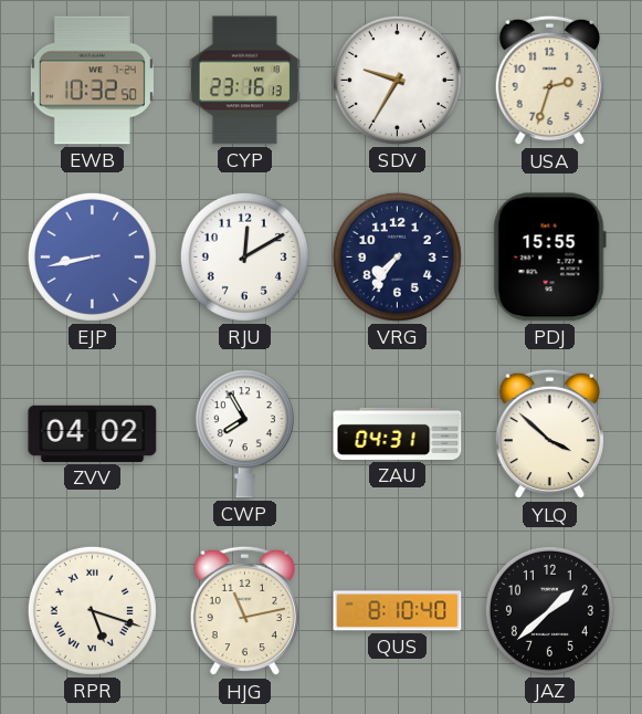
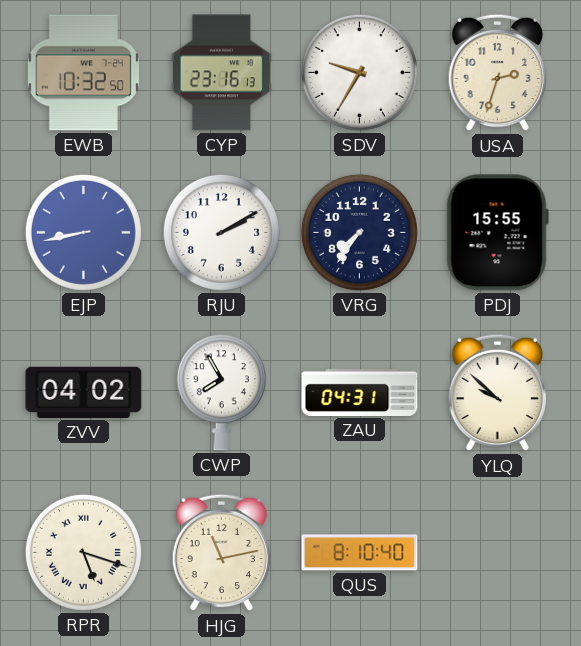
RJU: 12:10 -> 2:10 (221, 232)
YLQ: 3:52 -> 9:52 (497, 393)
JAZ: 1:38 -> none (549, 610)
